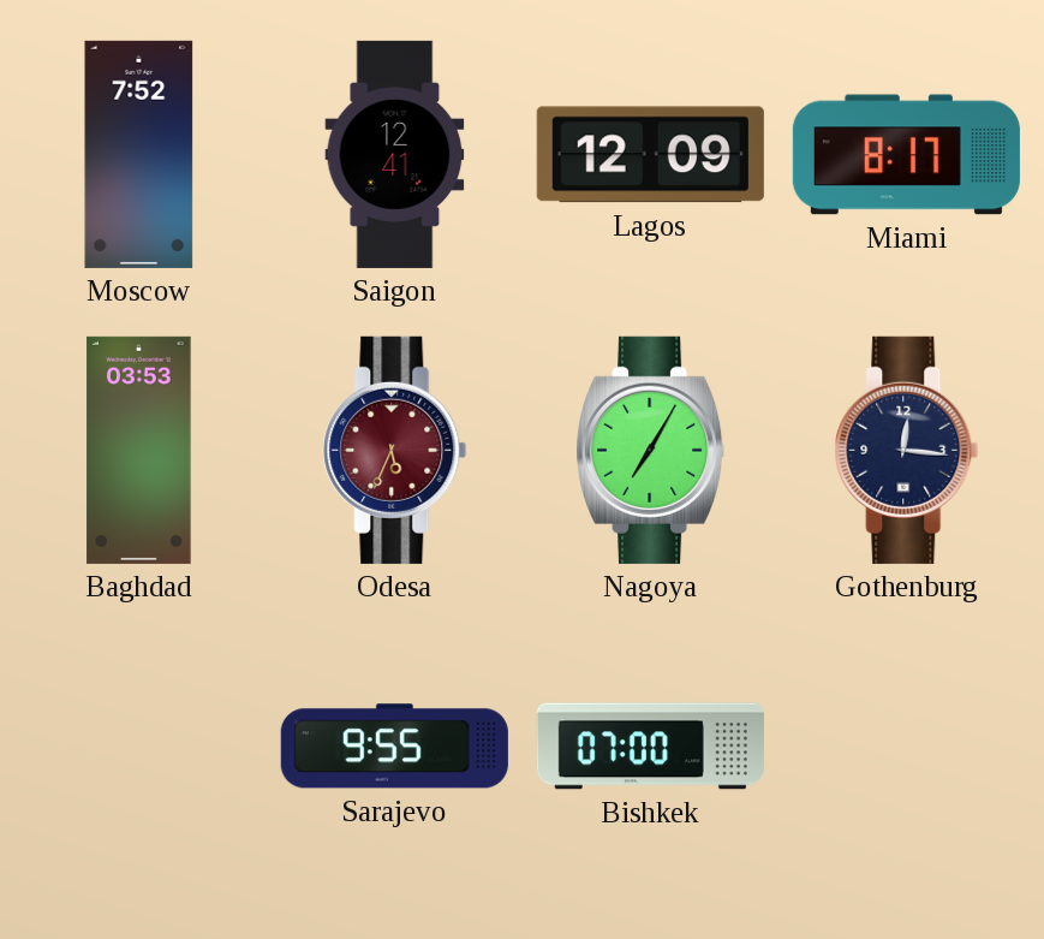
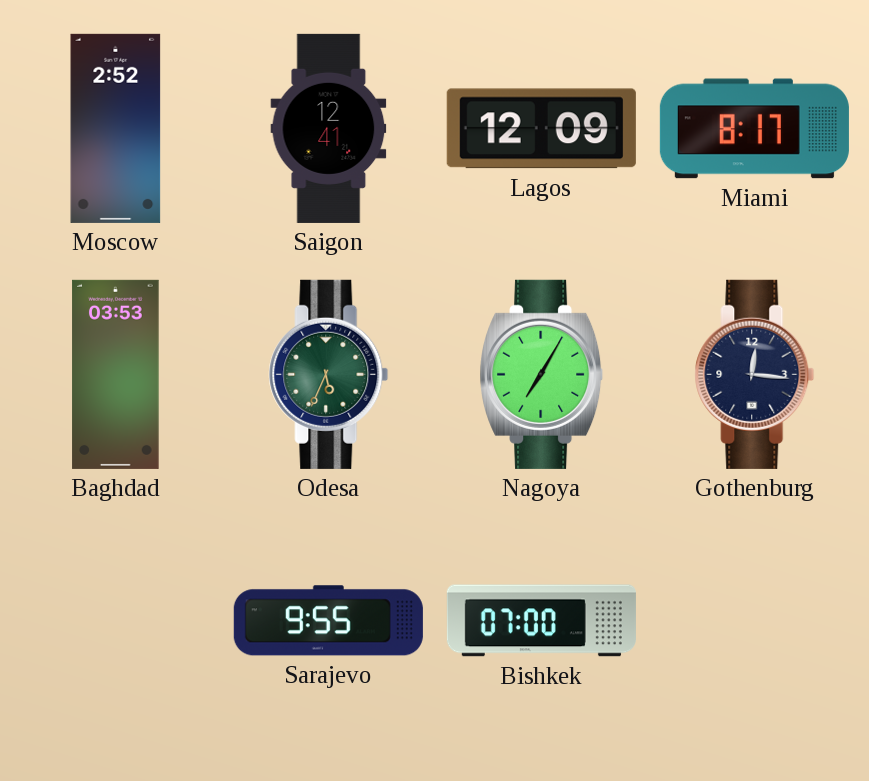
Moscow: 7:52 -> 2:52 (116, 128)
Odesa dial: burgundy -> green (329, 374)
